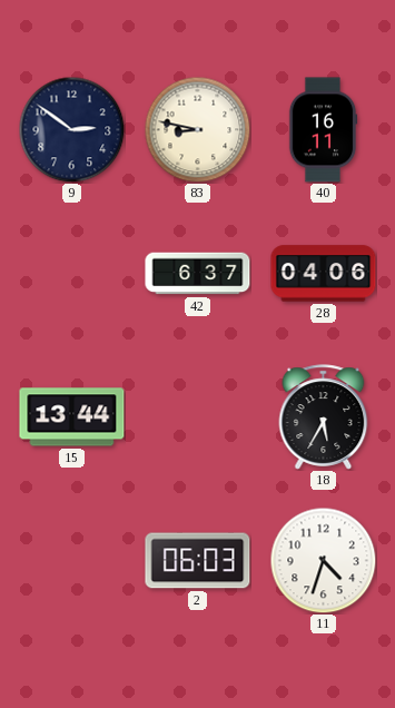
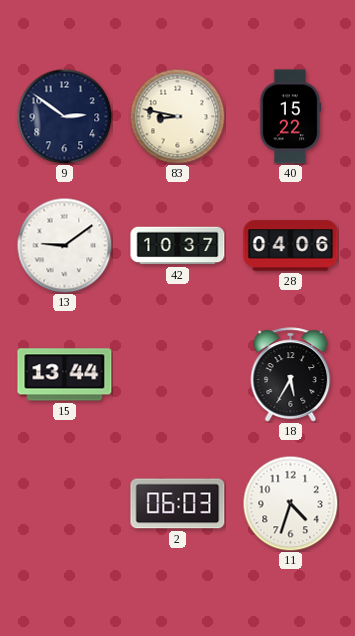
40: 16:11 -> 15:22 (290, 117)
13: none -> 9:09 (64, 245)
42: 6:37 -> 10:37 (178, 246)
